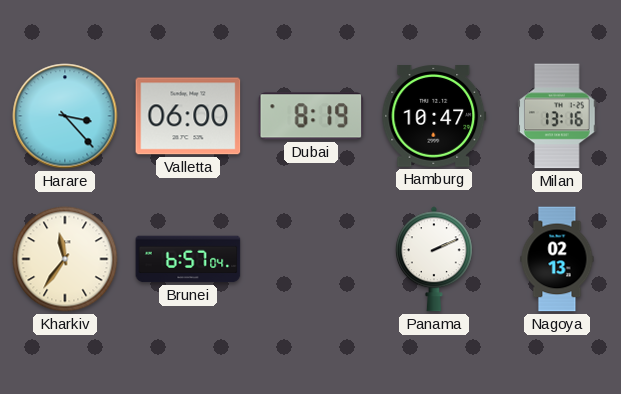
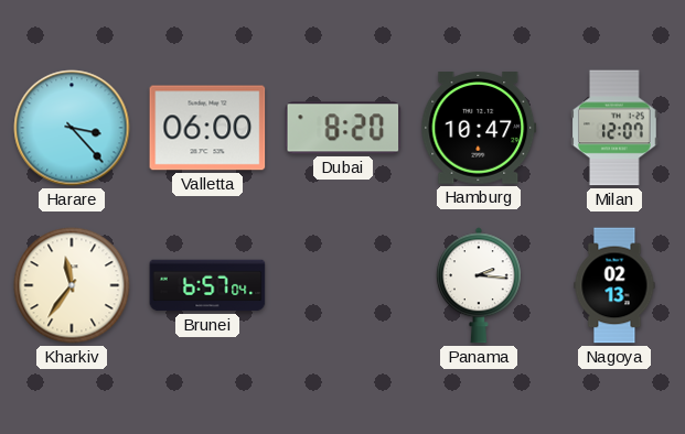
Dubai: 8:19 -> 8:20 (343, 128)
Milan: 13:16 -> 12:07 (616, 128)
Panama: 2:11 -> 2:16 (480, 285)
